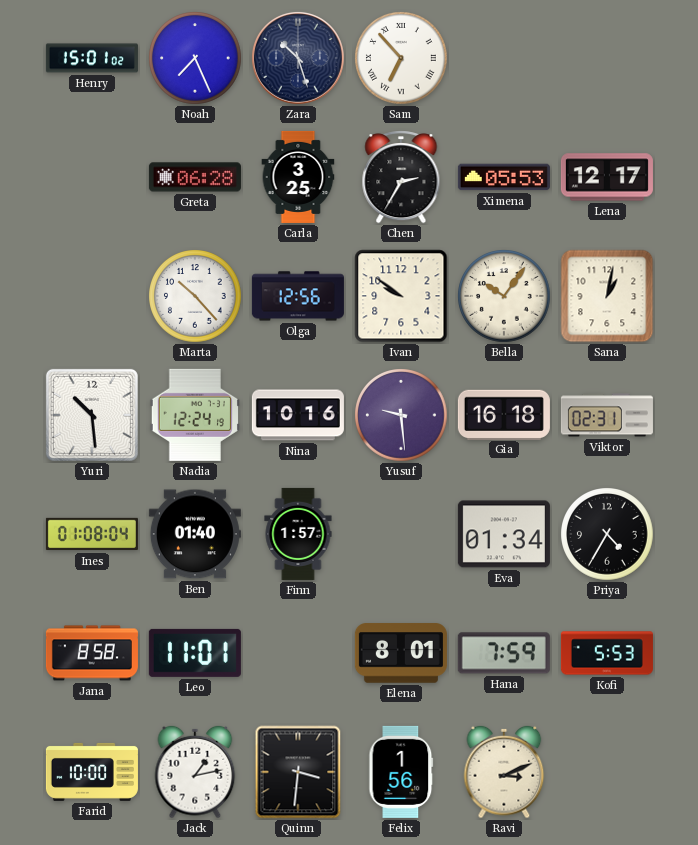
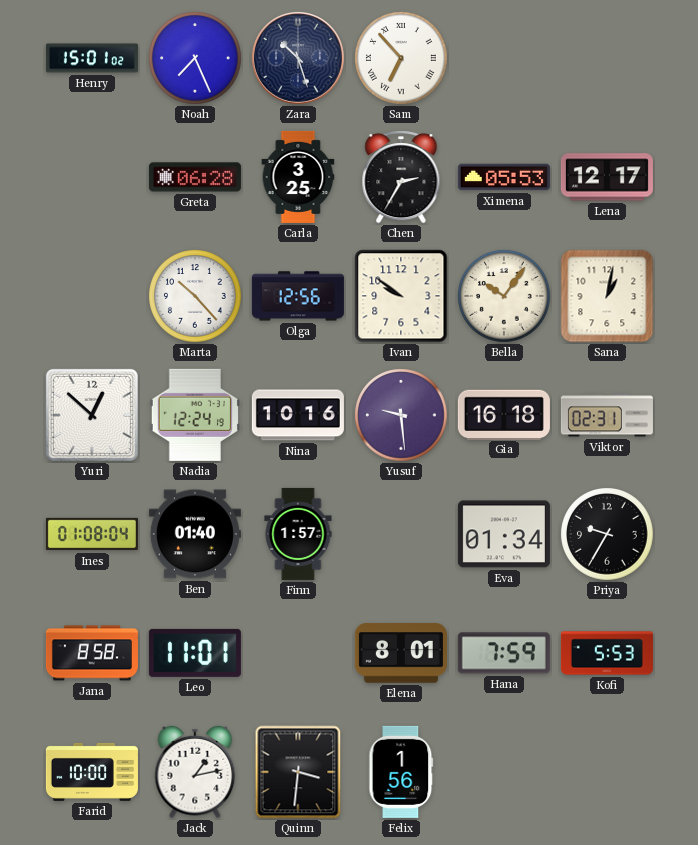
Yuri: 10:29 -> 12:52 (92, 415)
Priya: 4:35 -> 9:35 (607, 534)
Ravi: 3:11 -> none (504, 772)
